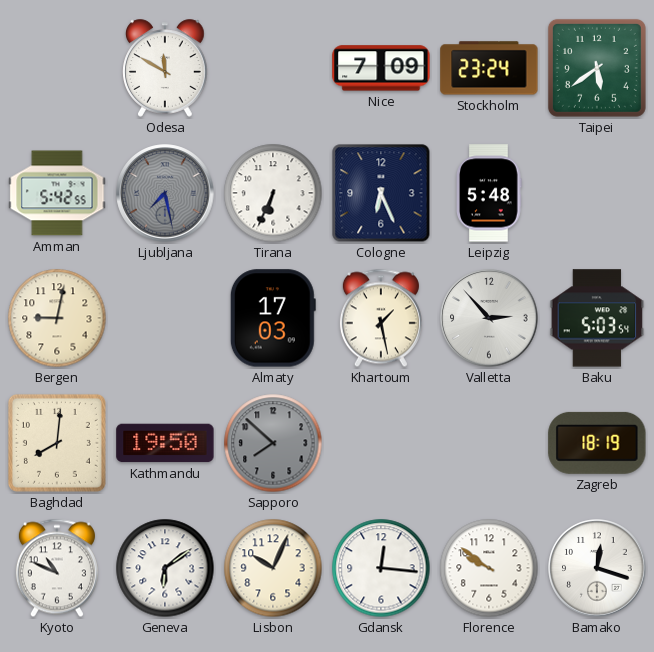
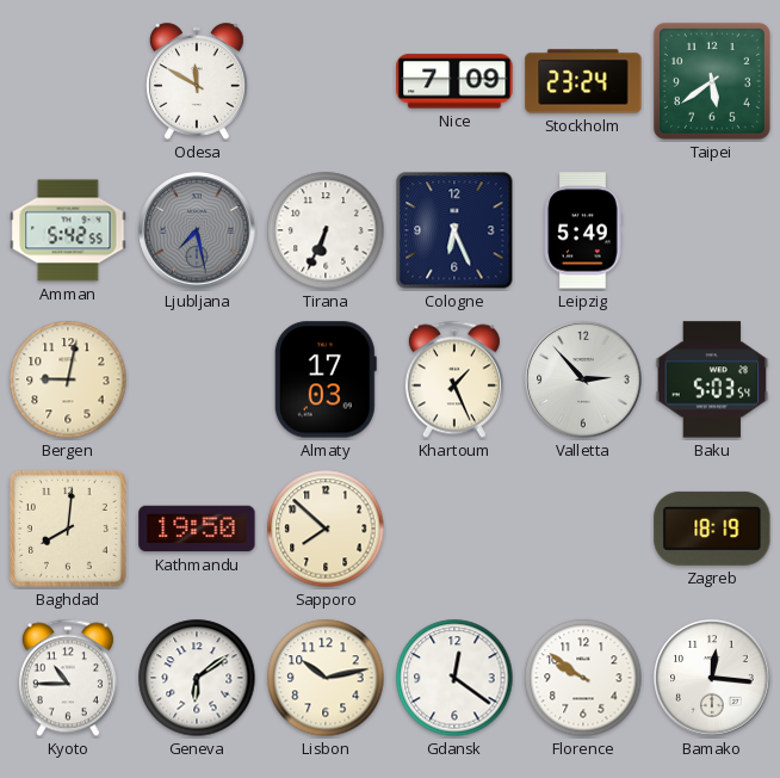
Leipzig: 5:48 -> 5:49 (583, 230)
Khartoum: 1:28 -> 1:26 (454, 379)
Sapporo dial: grey -> cream (326, 529)
Kyoto: 10:49 -> 10:45 (68, 678)
Lisbon: 10:04 -> 10:13 (326, 678)
Gdansk: 12:16 -> 12:21 (454, 678)
Bamako: 12:18 -> 12:16 (712, 678)
